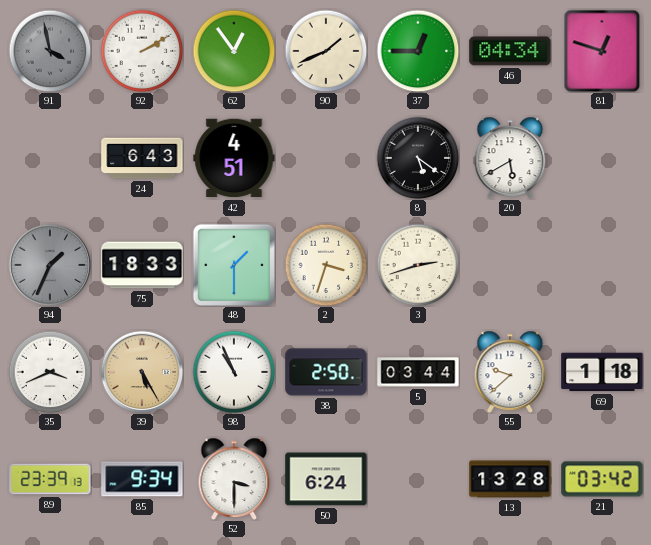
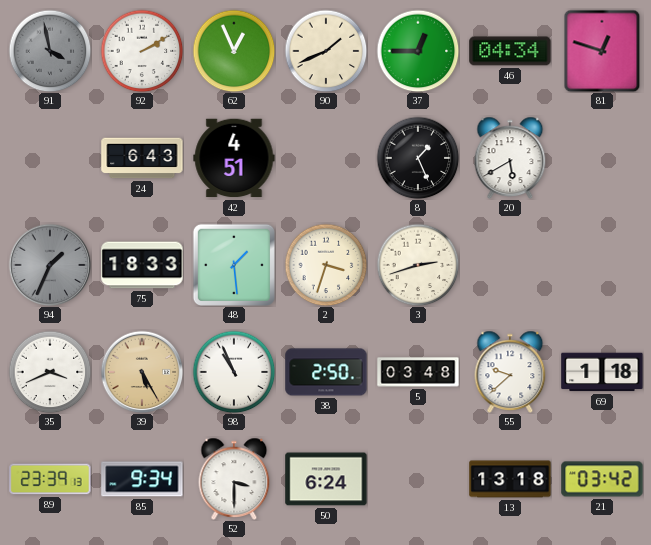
62: 12:54 -> 12:56 (234, 51)
8: 5:21 -> 1:26 (418, 158)
48: 1:30 -> 1:29 (233, 264)
5: 03:44 -> 03:48 (418, 372)
13: 13:28 -> 13:18 (510, 479)
